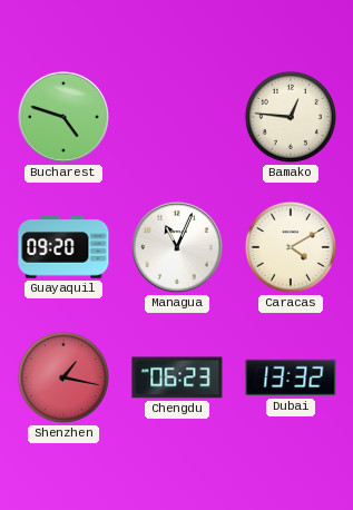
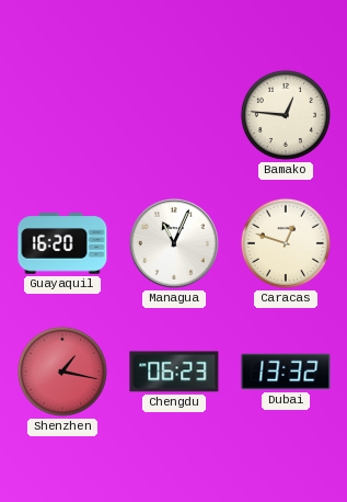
Bucharest: 4:48 -> none (63, 117)
Guayaquil: 09:20 -> 16:20 (62, 243)
Caracas: 4:10 -> 12:48 (286, 243)
